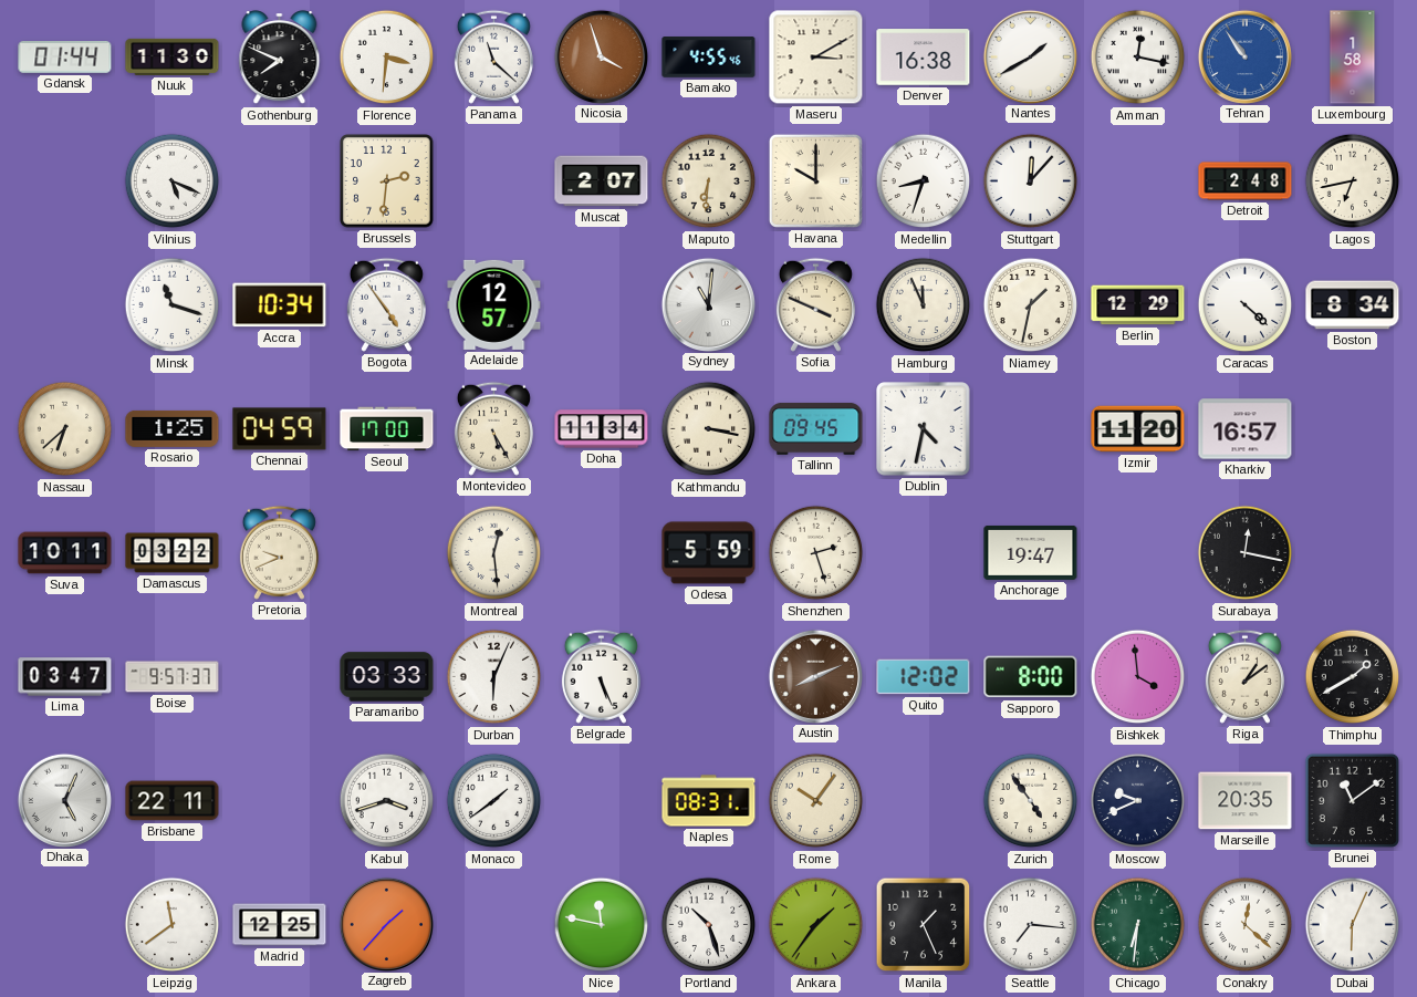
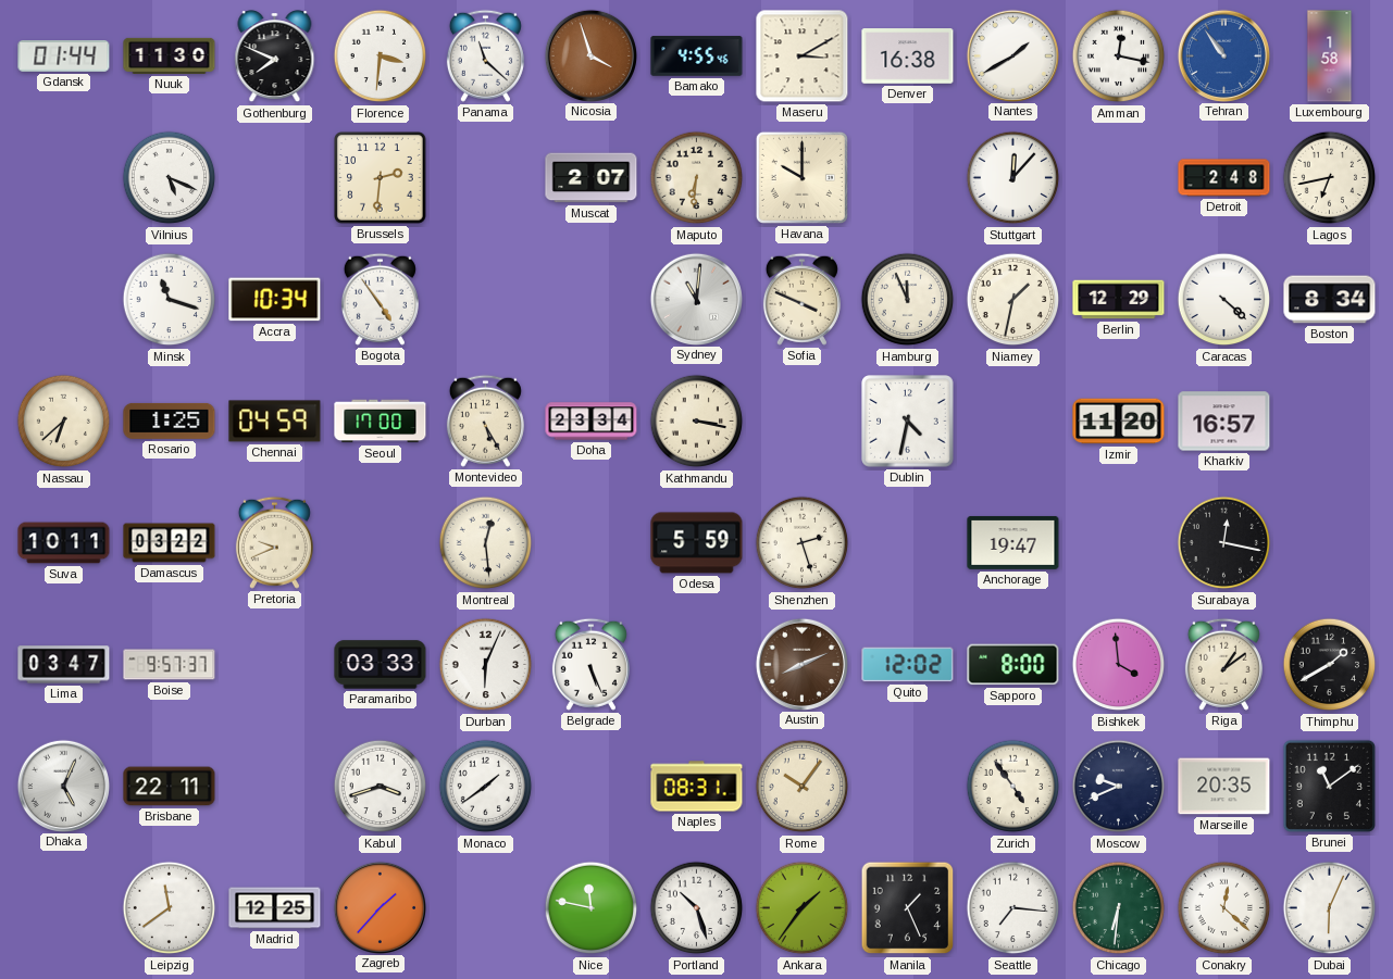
Medellin: 8:33 -> none (924, 181)
Adelaide: 12:57 -> none (494, 304)
Doha: 11:34 -> 23:34 (592, 422)
Tallinn: 09:45 -> none (816, 428)
